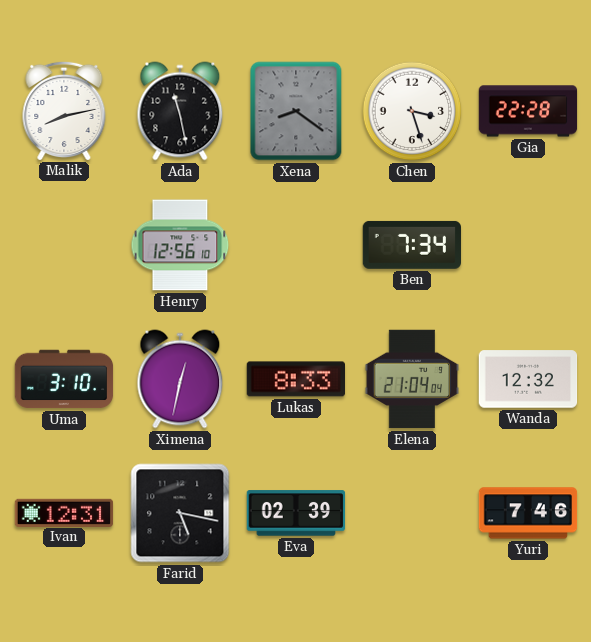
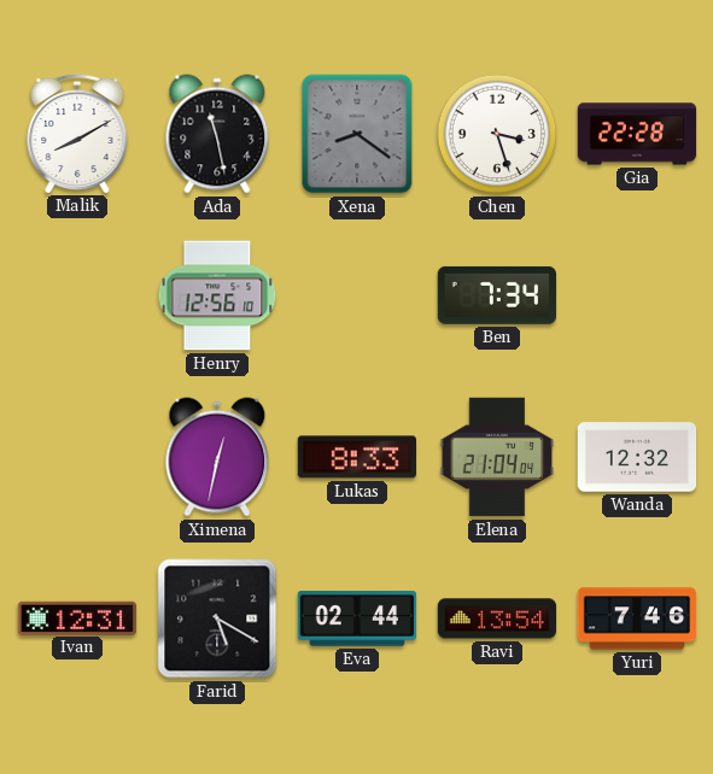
Malik: 8:13 -> 8:10 (77, 133)
Uma: 3:10 -> none (64, 379)
Farid: 5:17 -> 5:20 (217, 618)
Eva: 02:39 -> 02:44 (357, 618)
Ravi: none -> 13:54 (497, 618)
